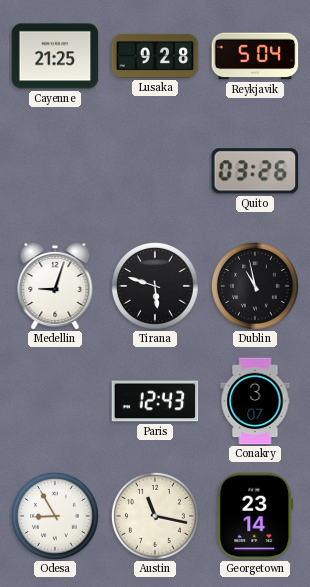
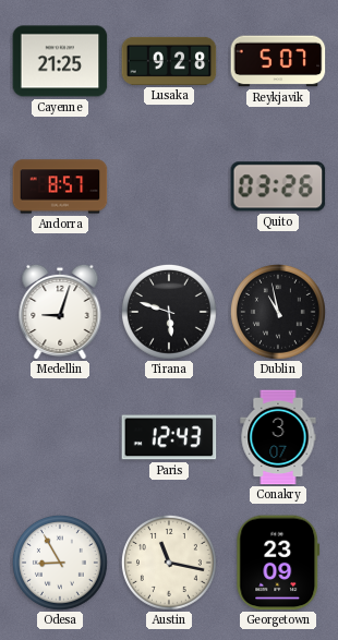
Reykjavik: 5:04 -> 5:07 (278, 61)
Andorra: none -> 8:57 (60, 186)
Georgetown: 23:14 -> 23:09 (278, 563)
